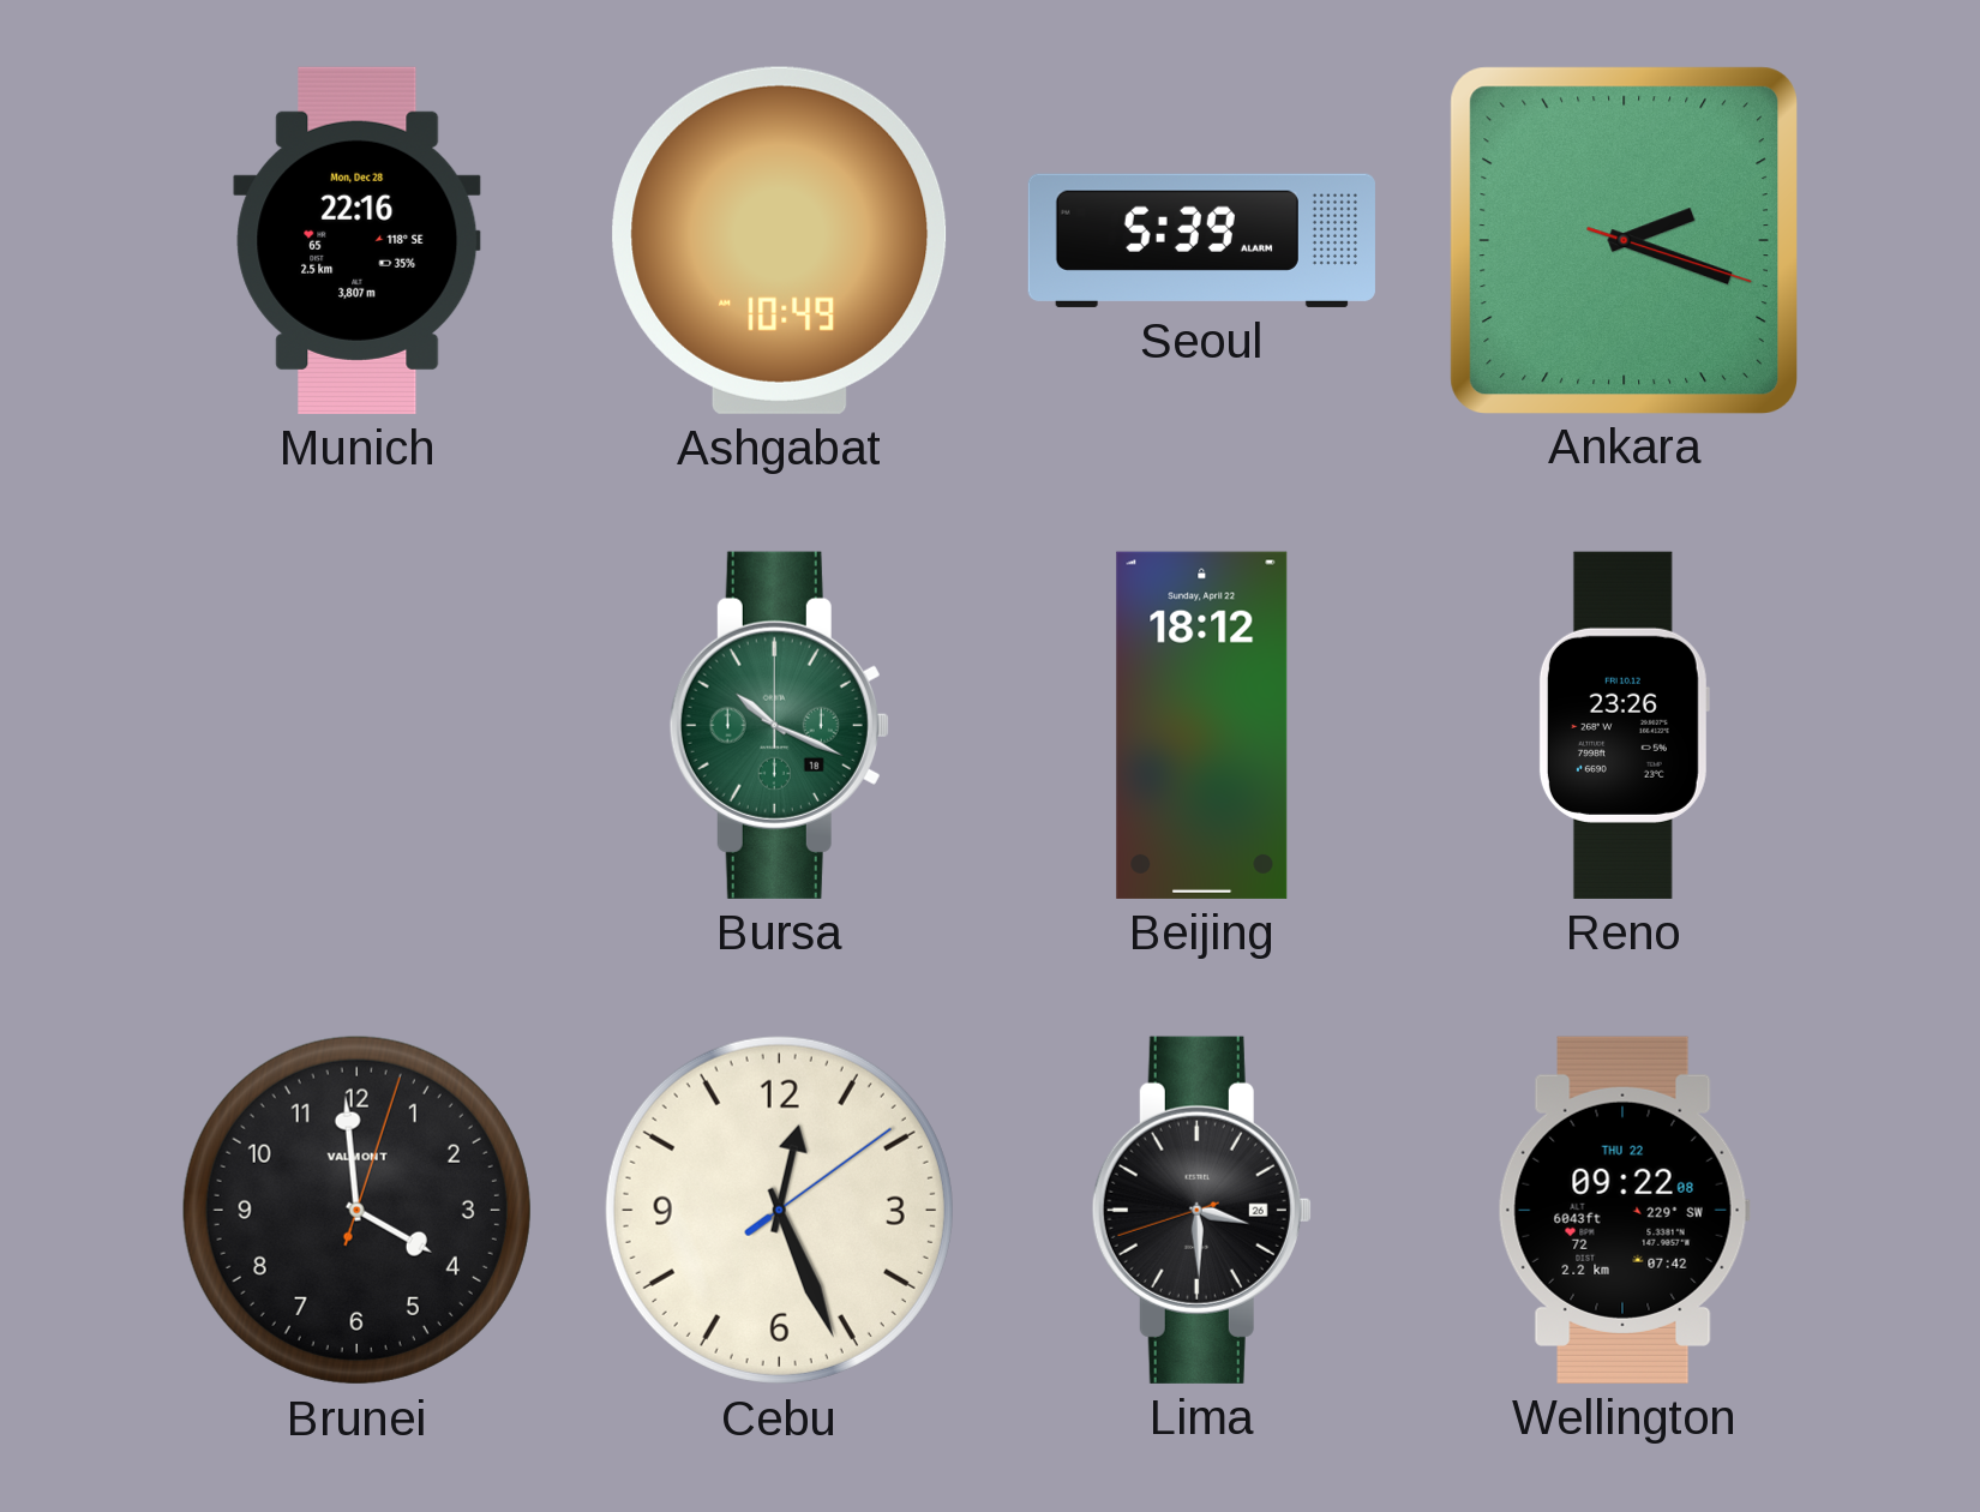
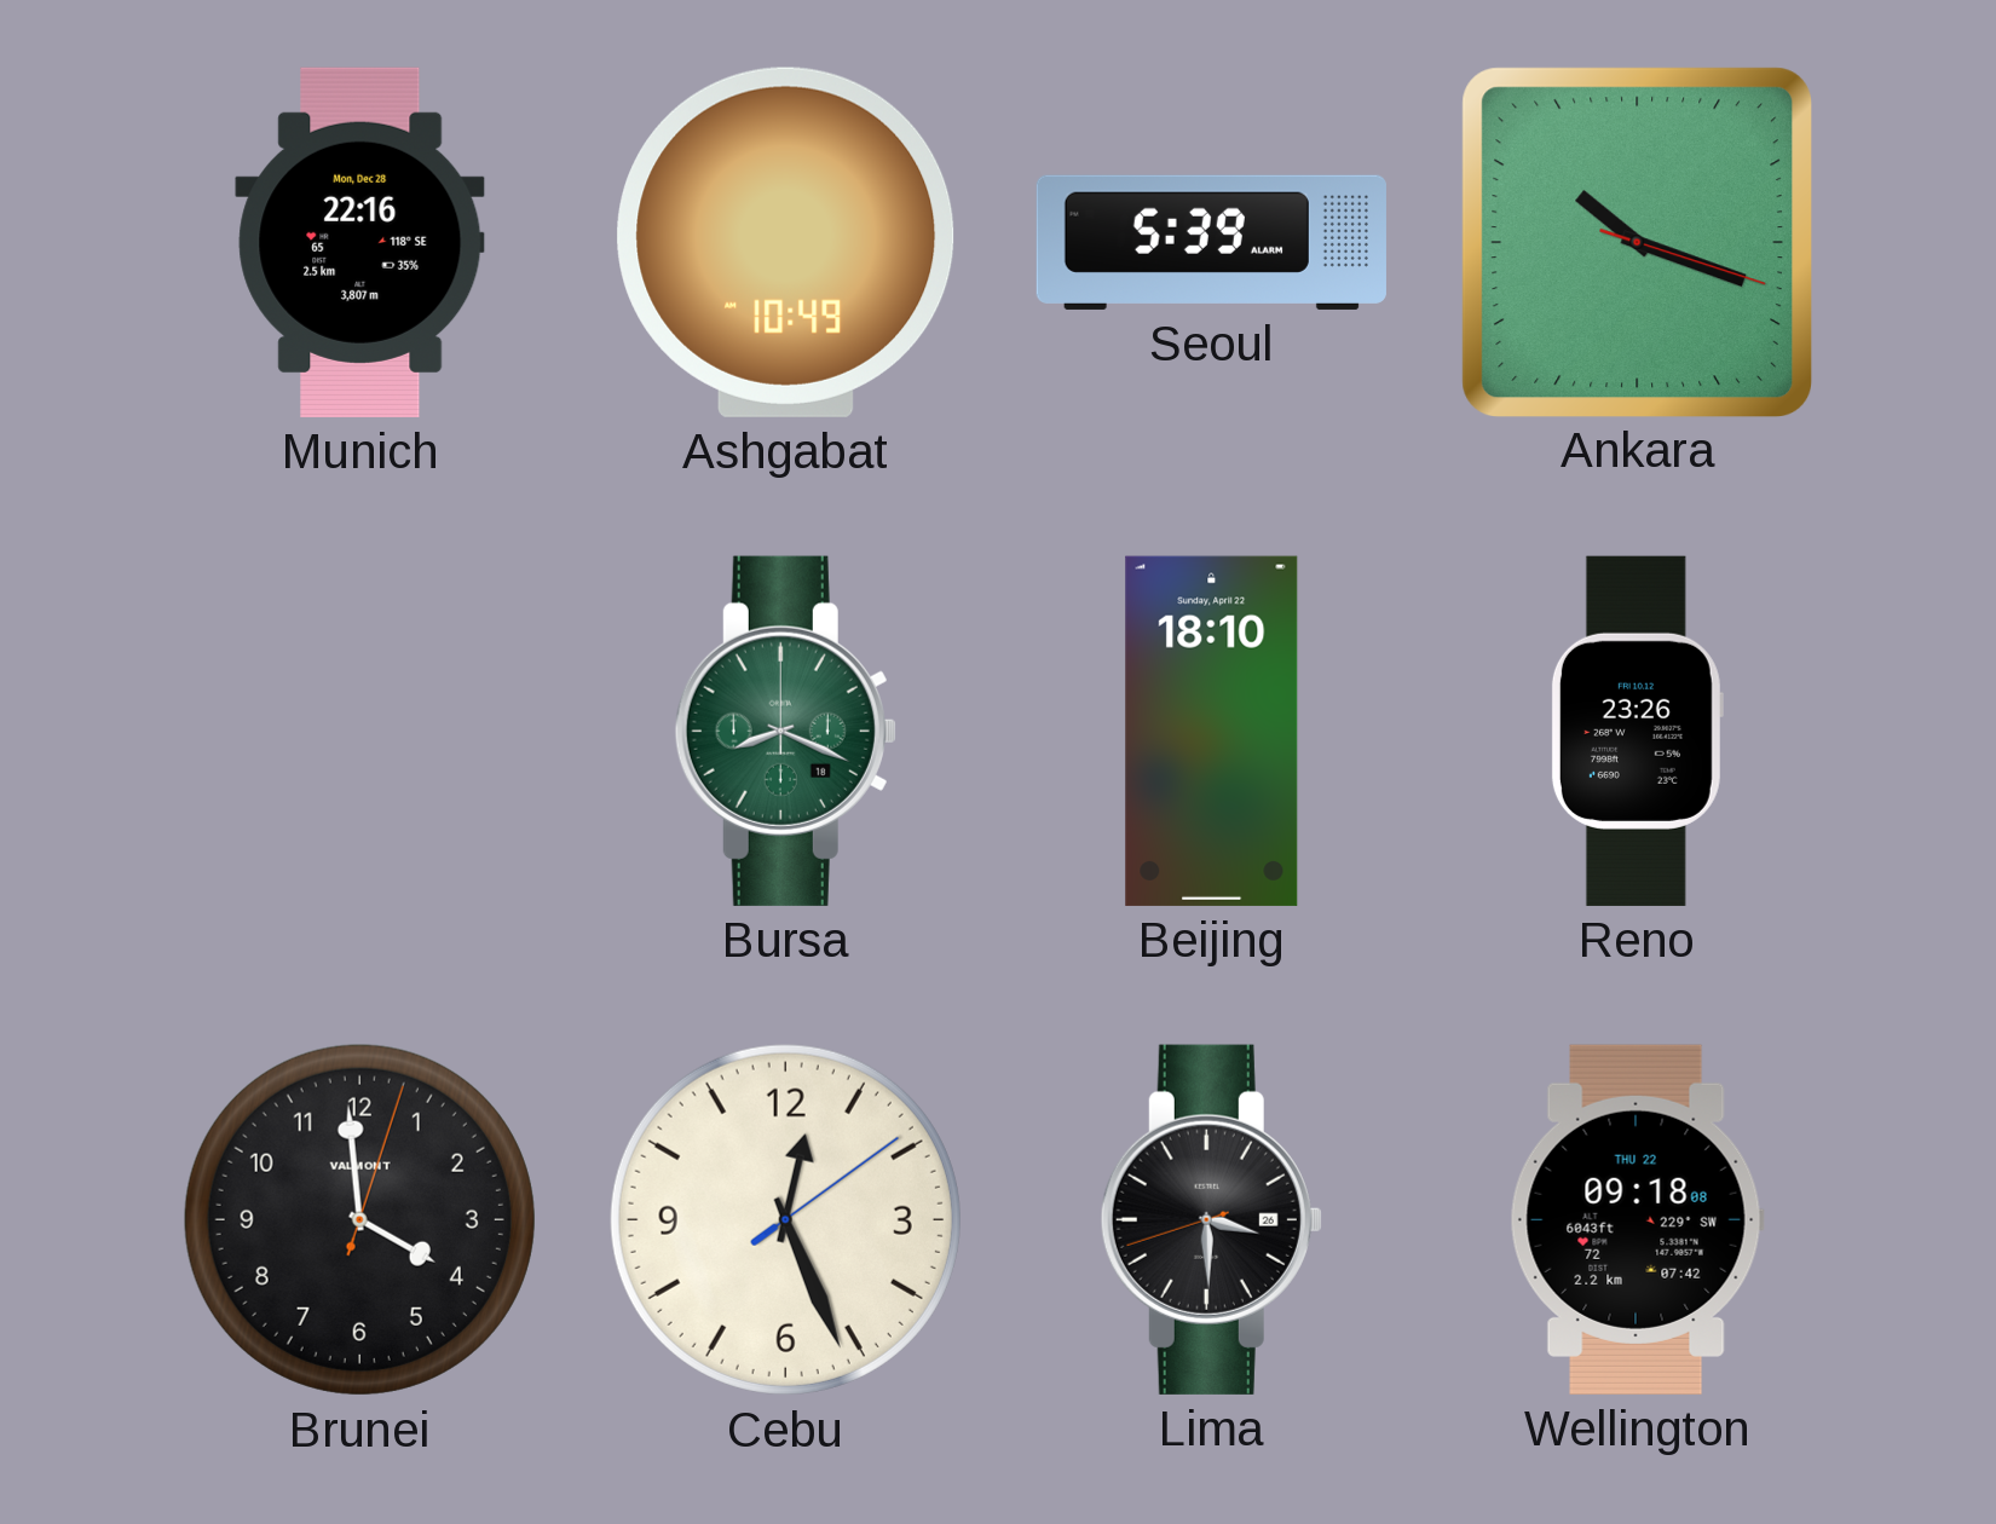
Ankara: 2:18 -> 10:18 (1637, 242)
Bursa: 10:19 -> 8:19 (785, 731)
Beijing: 18:12 -> 18:10 (1212, 731)
Wellington: 09:22 -> 09:18 (1637, 1219)
